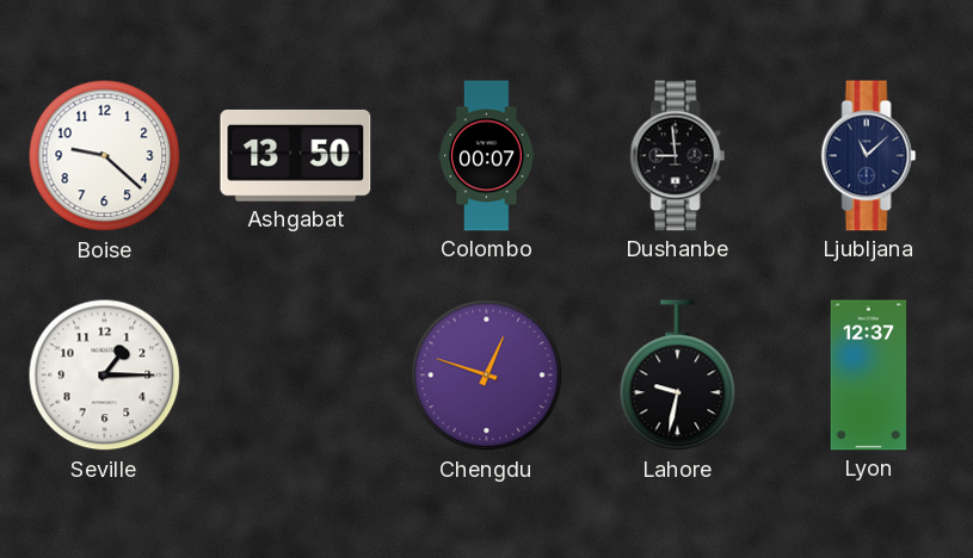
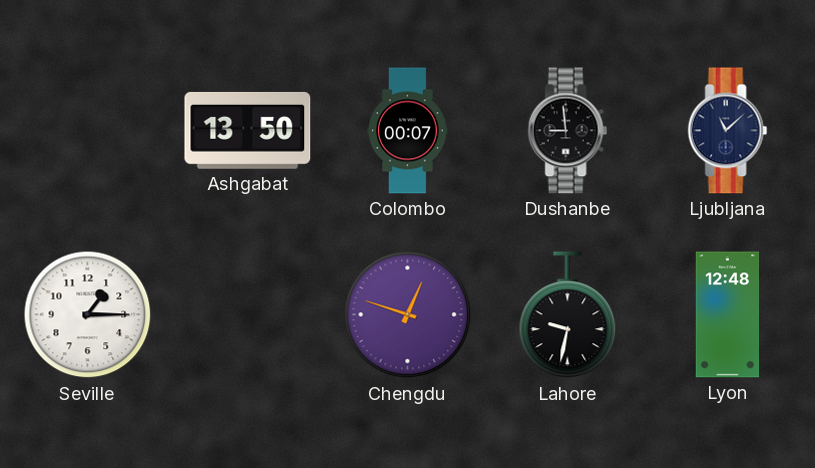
Boise: 9:22 -> none (105, 156)
Lyon: 12:37 -> 12:48 (728, 315)
